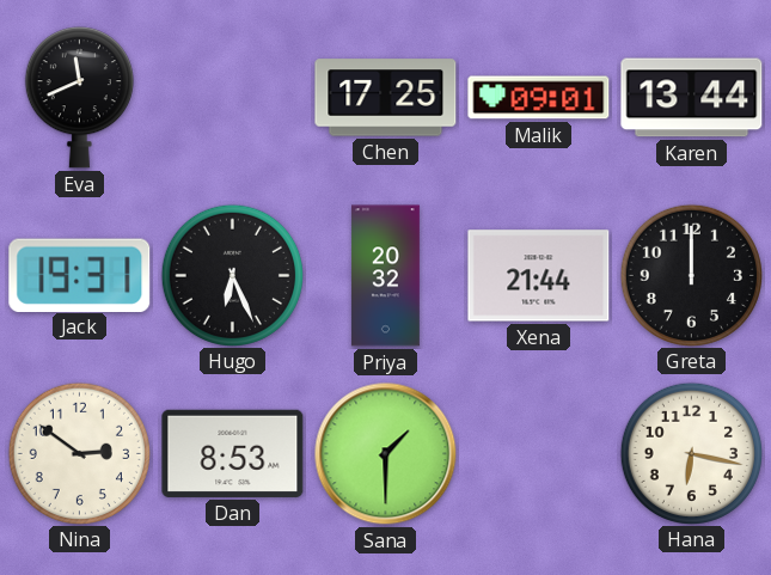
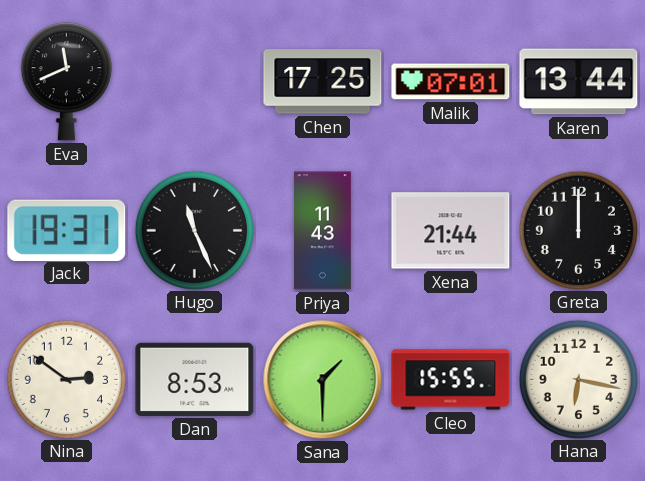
Malik: 09:01 -> 07:01 (451, 82)
Hugo: 6:26 -> 11:26 (194, 230)
Priya: 20:32 -> 11:43 (322, 231)
Cleo: none -> 15:55 (451, 380)
